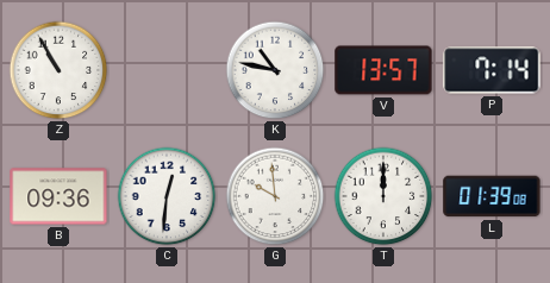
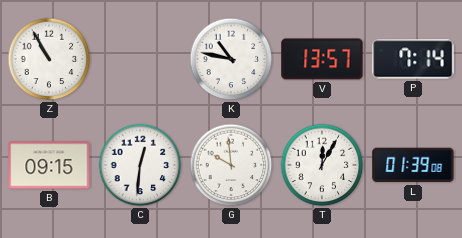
B: 09:36 -> 09:15 (49, 165)
T: 12:00 -> 12:05 (322, 165)
